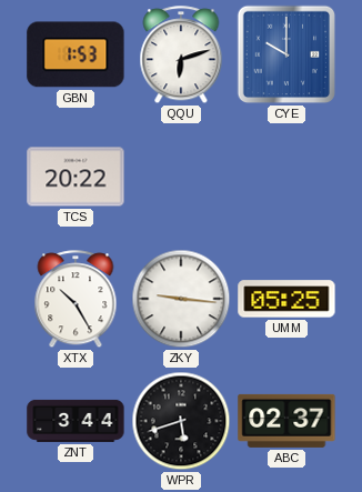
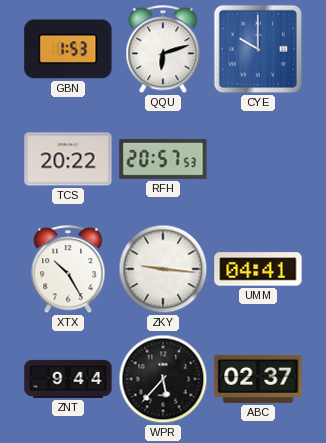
RFH: none -> 20:57 (163, 159)
UMM: 05:25 -> 04:41 (258, 269)
ZNT: 3:44 -> 9:44 (68, 379)
WPR: 5:42 -> 5:37 (163, 379)
